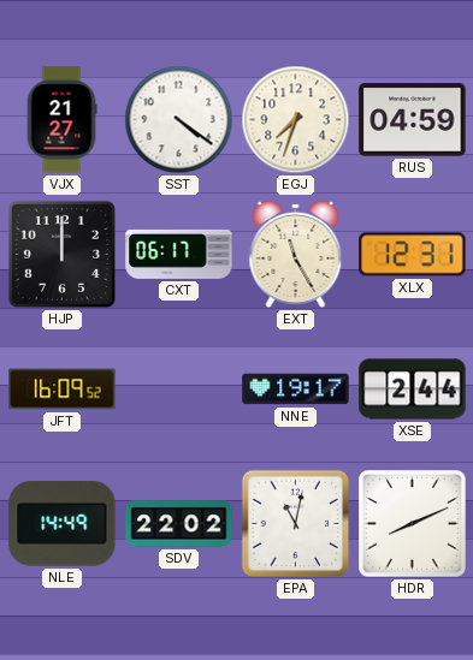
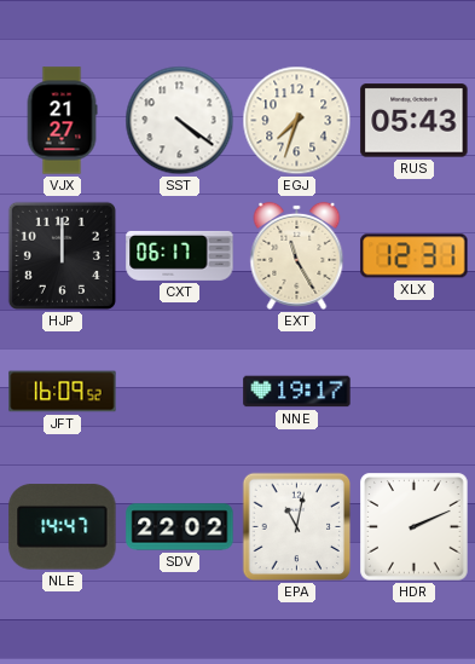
RUS: 04:59 -> 05:43 (415, 121)
XSE: 2:44 -> none (413, 390)
NLE: 14:49 -> 14:47 (63, 527)
HDR: 8:11 -> 2:11 (415, 527)
